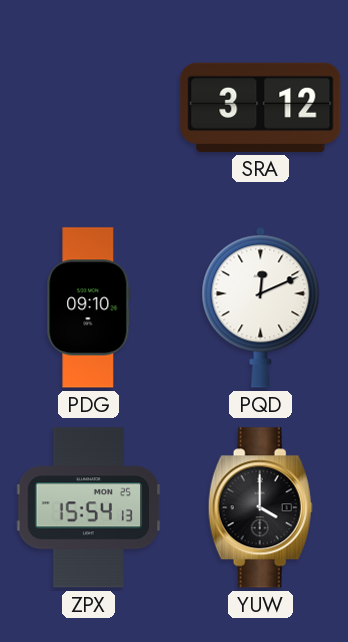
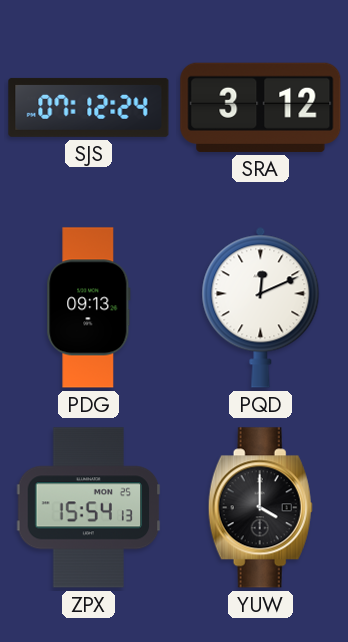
SJS: none -> 07:12 (89, 107)
PDG: 09:10 -> 09:13 (89, 308)
